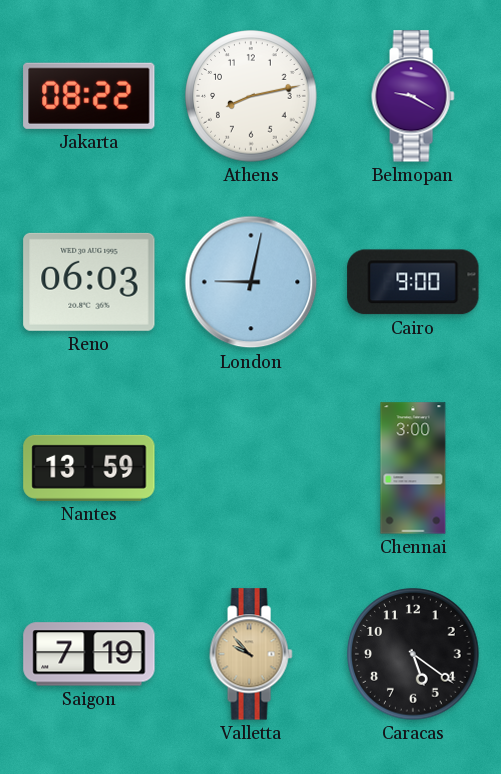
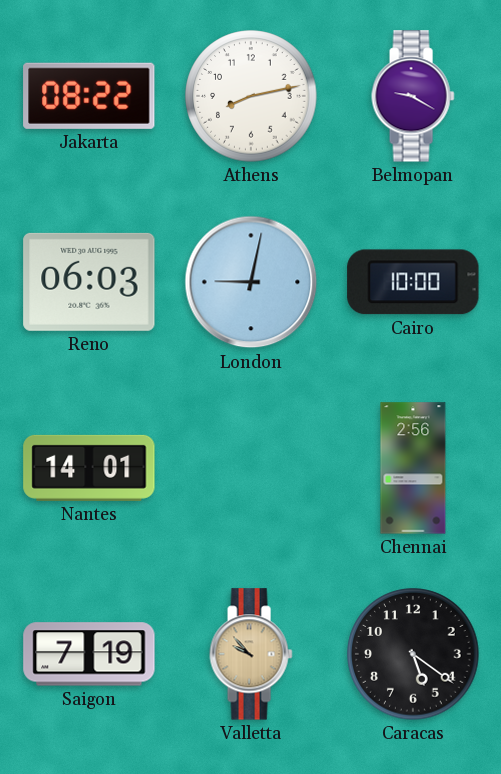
Cairo: 9:00 -> 10:00 (413, 282)
Nantes: 13:59 -> 14:01 (89, 468)
Chennai: 3:00 -> 2:56 (413, 468)
